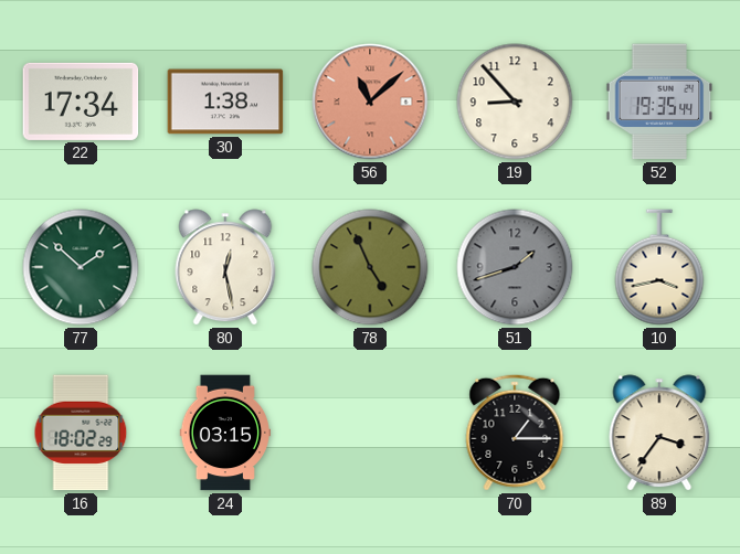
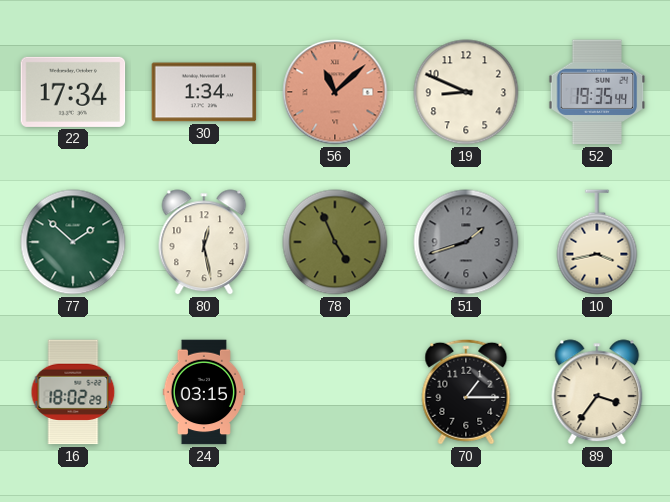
30: 1:38 -> 1:34 (204, 92)
19: 8:53 -> 8:49 (466, 92)
